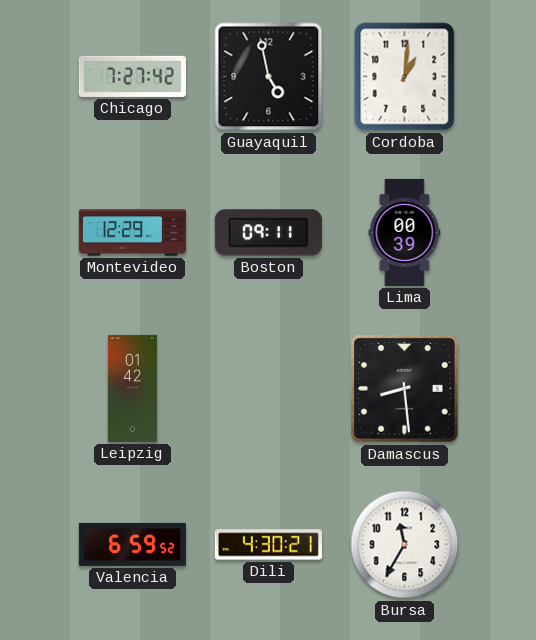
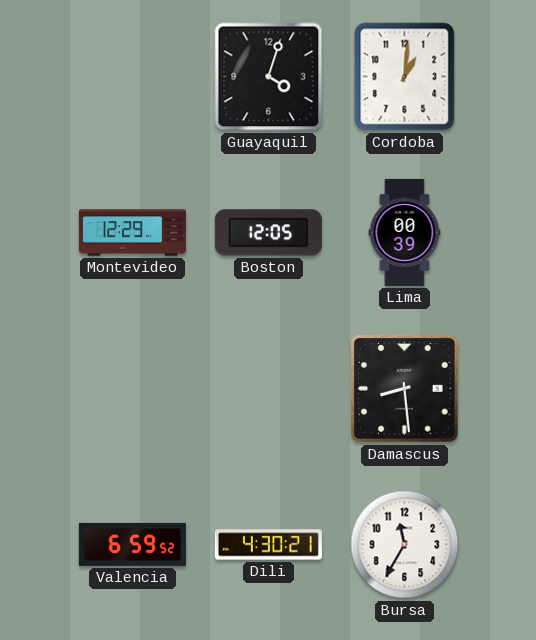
Chicago: 7:27 -> none (132, 76)
Guayaquil: 4:58 -> 4:03 (269, 77)
Boston: 09:11 -> 12:05 (268, 233)
Leipzig: 01:42 -> none (132, 388)
